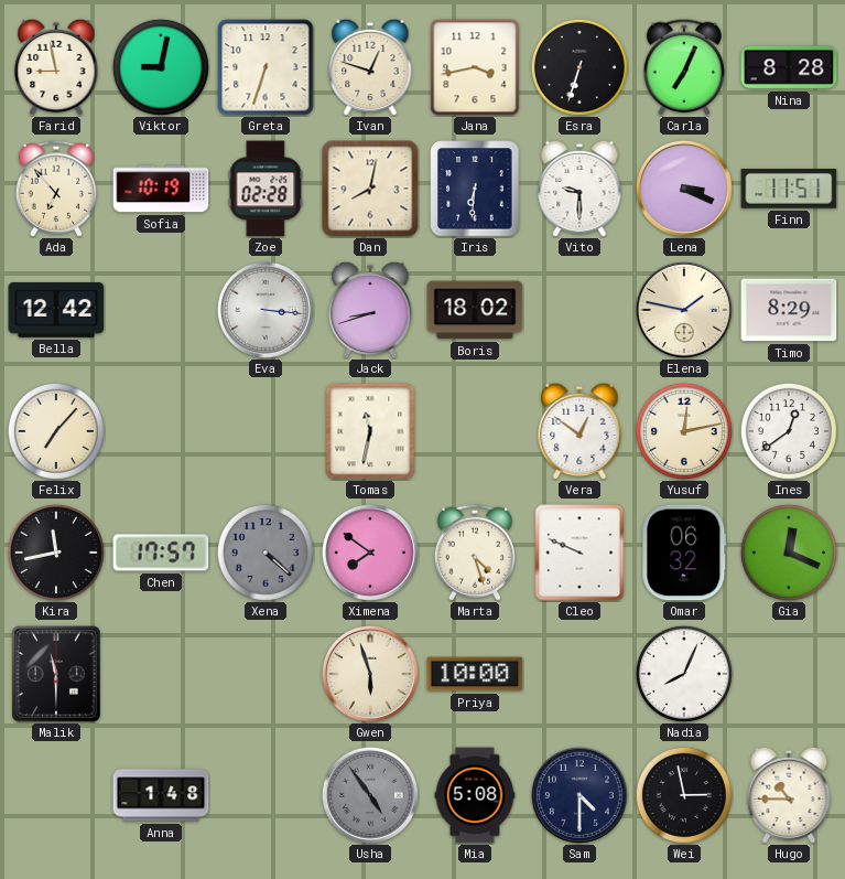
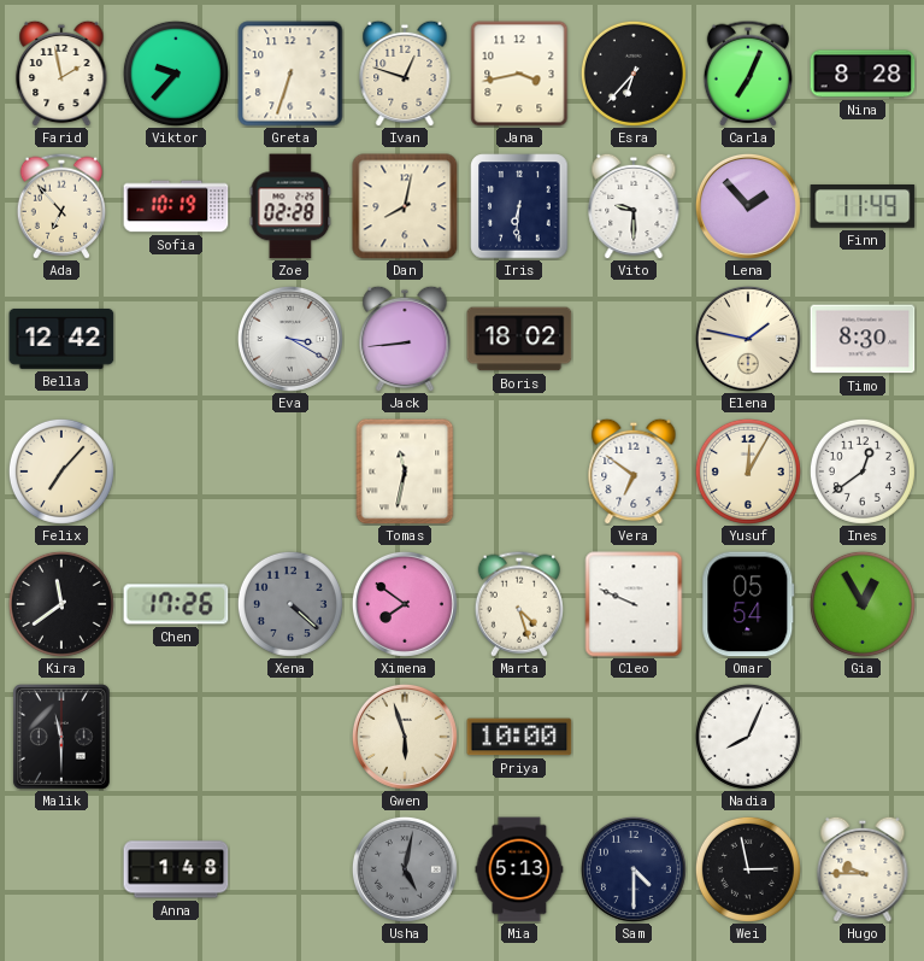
Farid: 8:58 -> 1:58 (61, 74)
Viktor: 9:02 -> 9:37 (176, 74)
Esra: 6:33 -> 6:37 (634, 74)
Lena: 3:19 -> 1:53 (748, 206)
Finn: 11:51 -> 11:49 (863, 207)
Eva: 3:16 -> 3:20 (290, 339)
Jack: 8:42 -> 8:44 (405, 339)
Timo: 8:29 -> 8:30 (863, 339)
Vera: 12:51 -> 6:51 (634, 471)
Yusuf: 12:13 -> 12:05 (748, 471)
Kira: 11:43 -> 11:39 (61, 604)
Chen: 17:57 -> 17:26 (176, 604)
Omar: 06:32 -> 05:54 (748, 604)
Gia: 12:19 -> 12:55 (863, 604)
Usha: 4:54 -> 5:02 (405, 869)
Mia: 5:08 -> 5:13 (519, 869)
Hugo: 10:45 -> 9:45 (863, 869)
